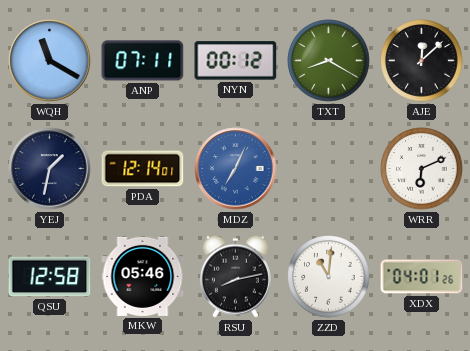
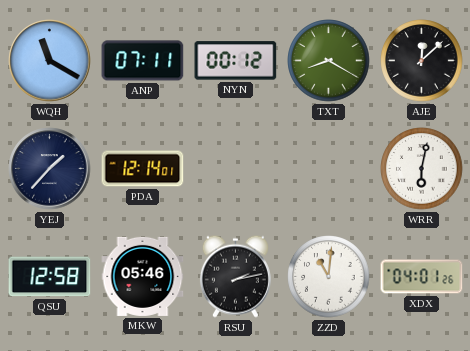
YEJ: 1:32 -> 1:37 (50, 169)
MDZ: 7:04 -> none (236, 169)
WRR: 6:11 -> 6:02 (422, 169)
RSU: 8:13 -> 2:13 (235, 276)
